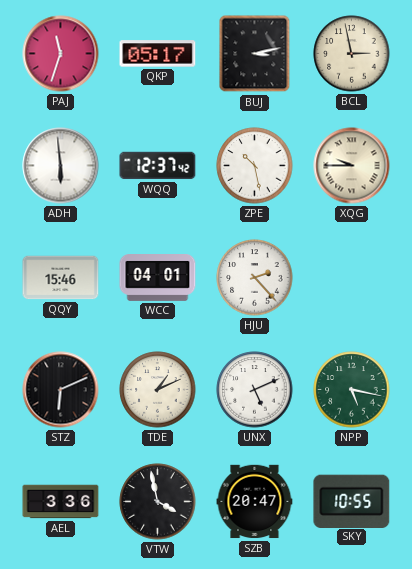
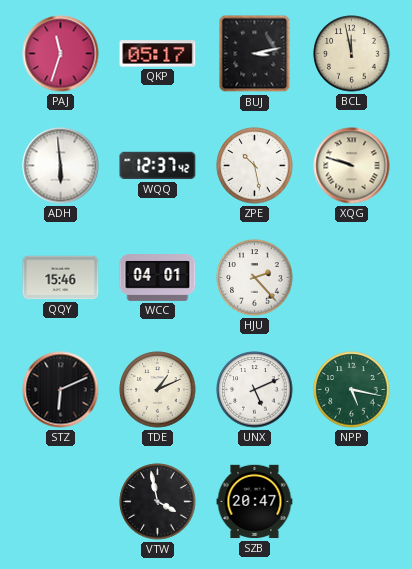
BCL: 2:58 -> 11:58 (352, 54)
XQG: 9:45 -> 9:48 (352, 166)
AEL: 3:36 -> none (61, 502)
SKY: 10:55 -> none (352, 501)
